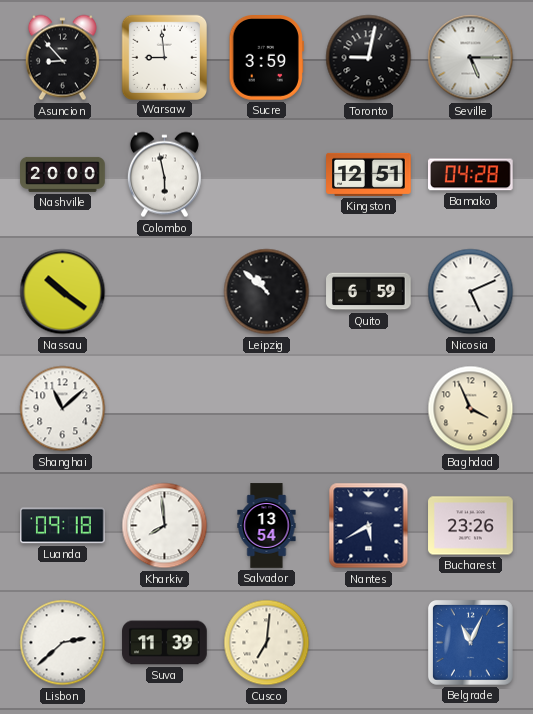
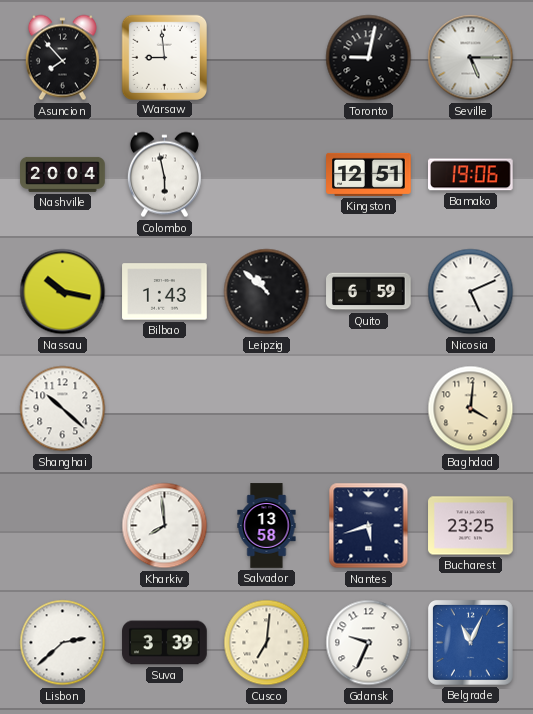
Asuncion: 8:53 -> 7:53 (62, 58)
Sucre: 3:59 -> none (266, 58)
Nashville: 20:00 -> 20:04 (63, 174)
Bamako: 04:28 -> 19:06 (471, 175)
Nassau: 10:21 -> 10:17 (63, 292)
Bilbao: none -> 1:43 (165, 292)
Shanghai: 11:08 -> 10:22 (63, 409)
Baghdad: 3:56 -> 4:01 (471, 409)
Luanda: 09:18 -> none (63, 526)
Salvador: 13:54 -> 13:58 (267, 526)
Nantes: 5:40 -> 5:42 (369, 526)
Bucharest: 23:26 -> 23:25 (471, 526)
Suva: 11:39 -> 3:39 (165, 643)
Gdansk: none -> 9:34 (369, 643)
